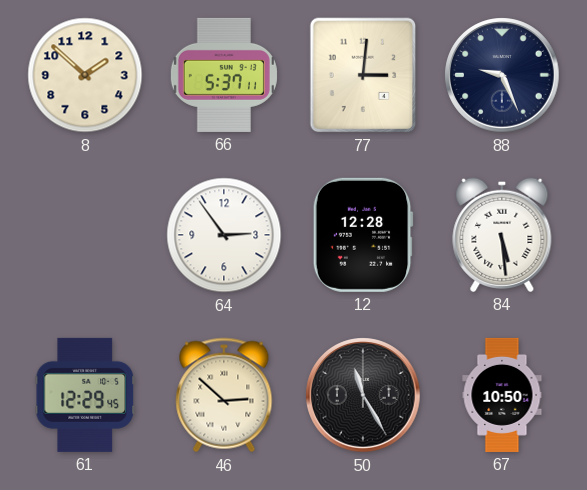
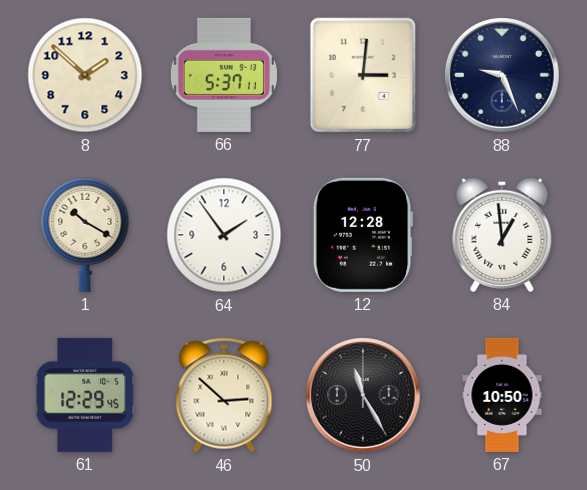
1: none -> 10:20 (85, 235)
64: 2:54 -> 1:54 (224, 235)
84: 5:29 -> 12:59 (502, 235)
